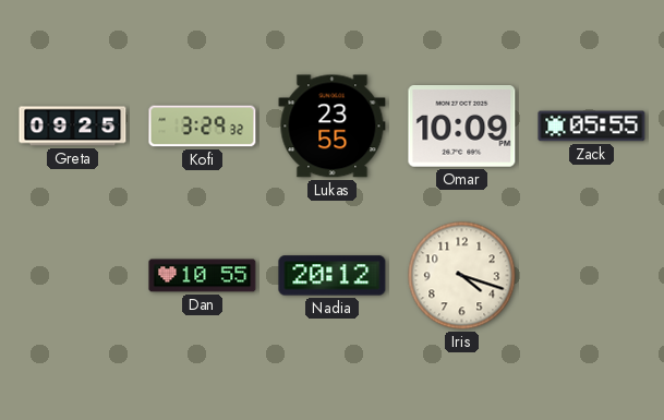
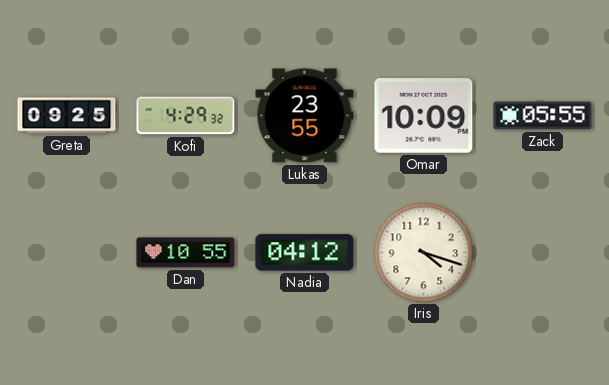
Kofi: 3:29 -> 4:29 (186, 116)
Nadia: 20:12 -> 04:12 (305, 253)
